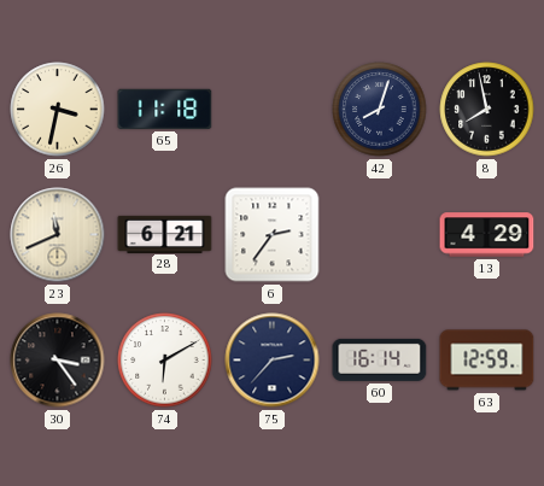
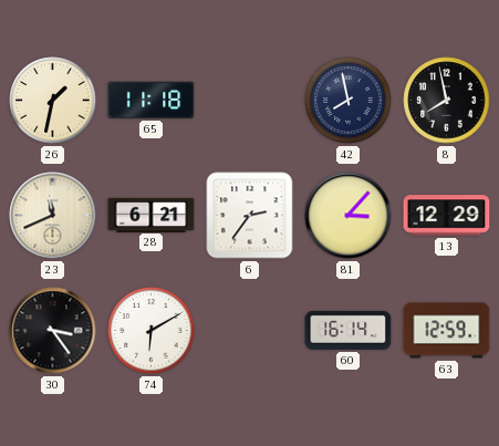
26: 3:32 -> 1:32 (53, 101)
42: 8:03 -> 7:58 (349, 101)
81: none -> 3:07 (349, 216)
13: 4:29 -> 12:29 (447, 216)
75: 2:37 -> none (273, 361)
